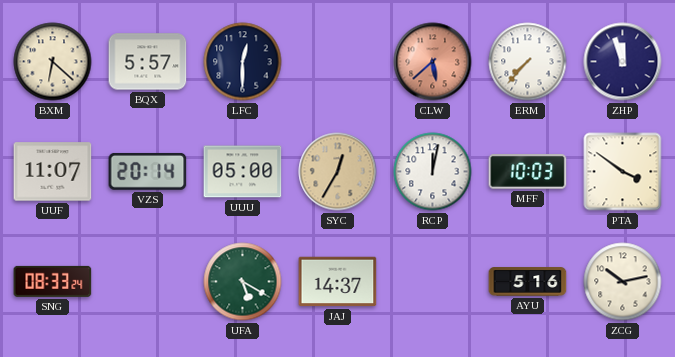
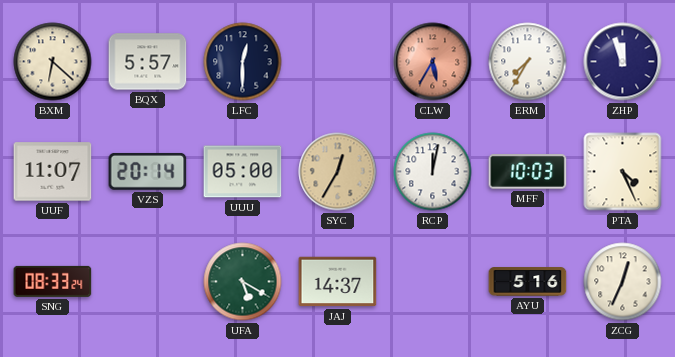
CLW: 5:38 -> 5:35 (433, 62)
ERM: 7:37 -> 7:35 (528, 62)
PTA: 3:51 -> 4:26 (623, 172)
ZCG: 10:13 -> 12:34 (623, 282)
